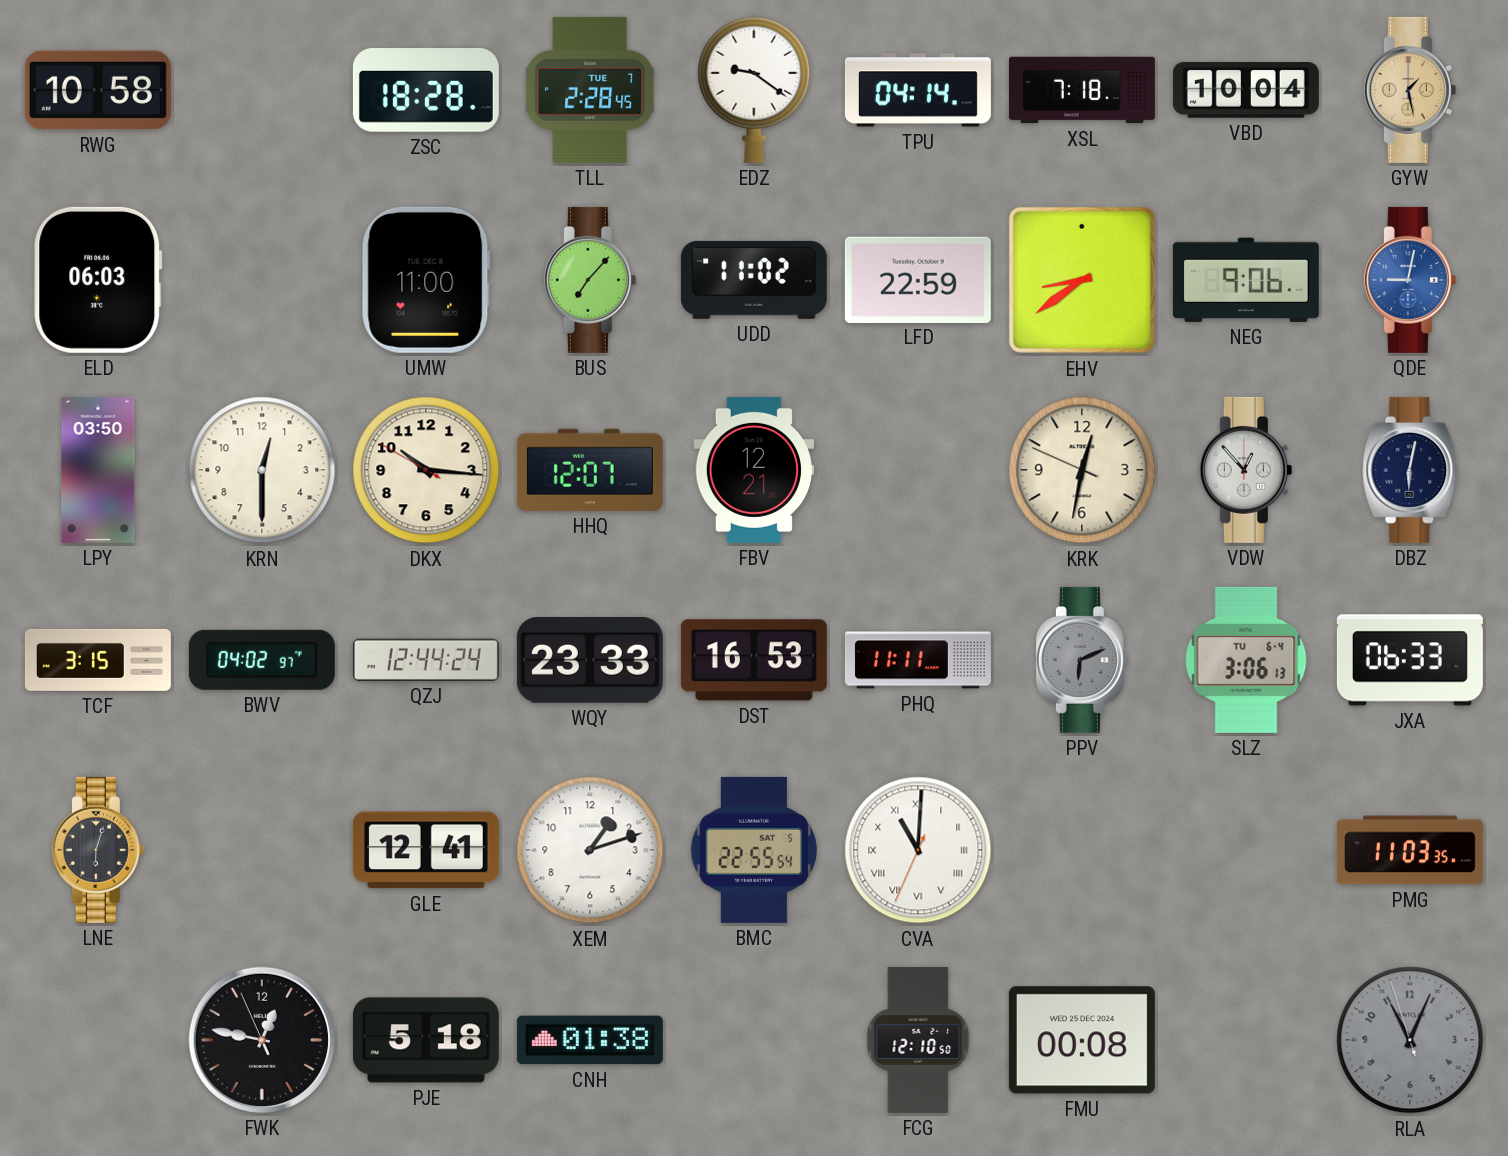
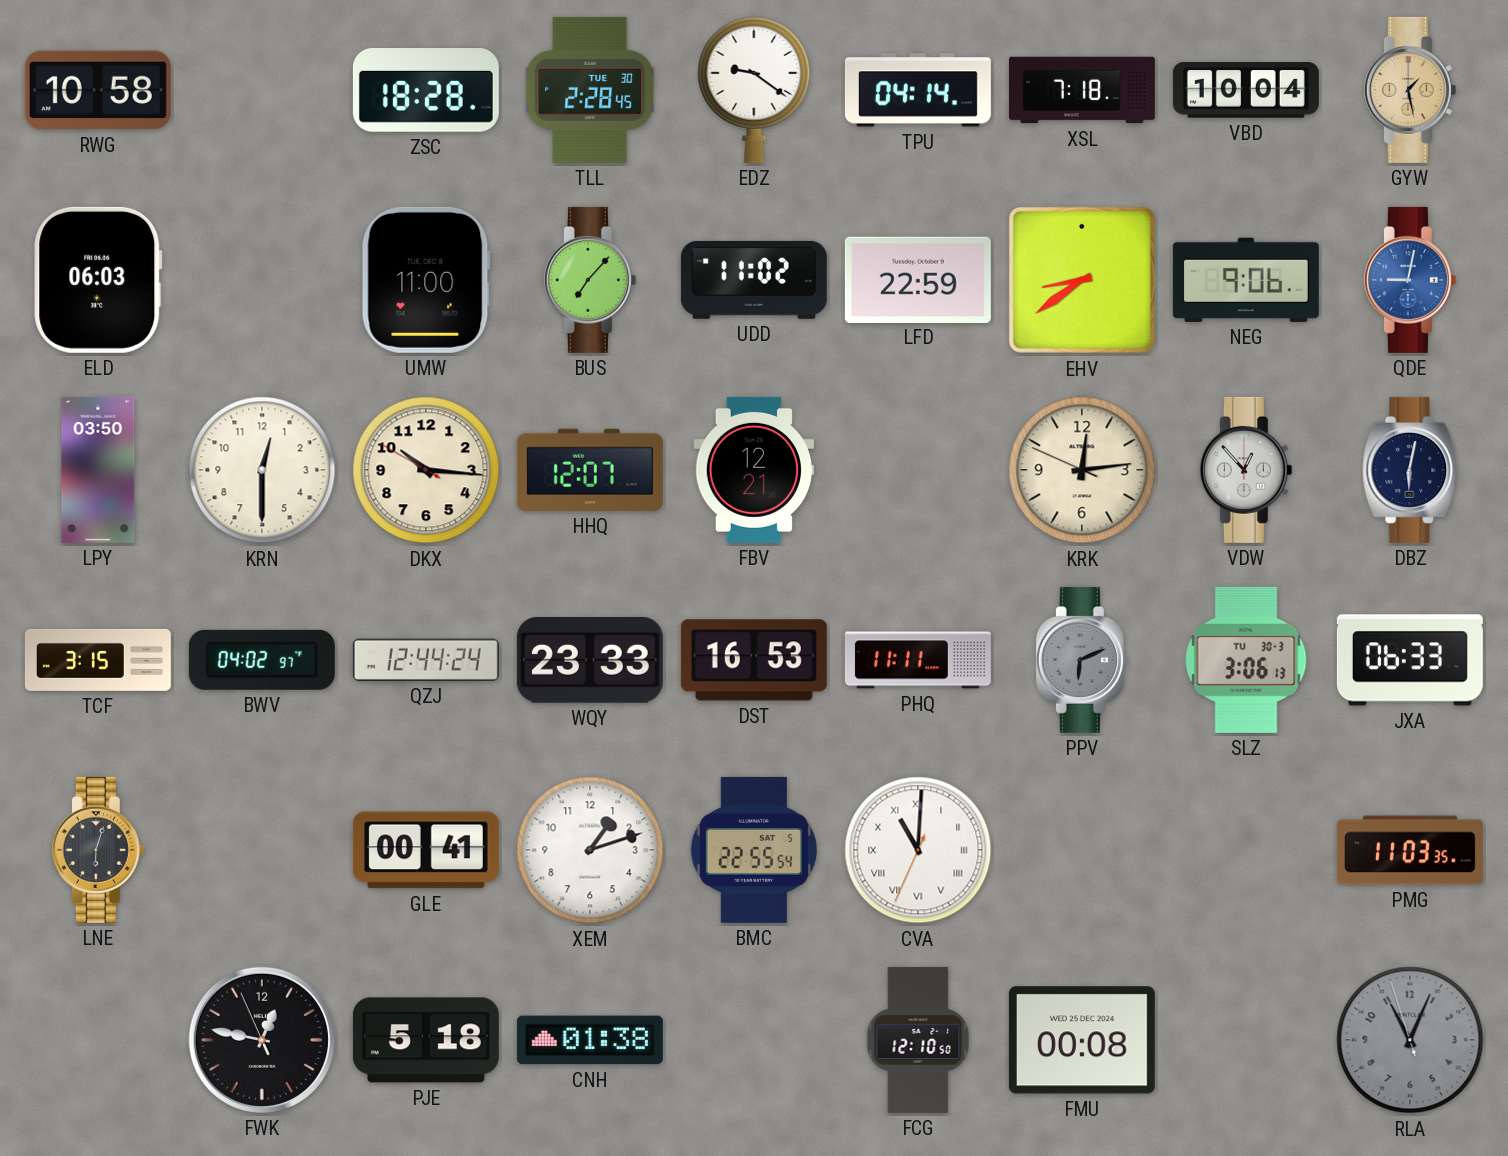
TLL date: TUE 7 -> TUE 30 (590, 90)
KRK: 12:31 -> 12:13 (1082, 470)
SLZ date: TU 6-4 -> TU 30-3 (1246, 660)
GLE: 12:41 -> 00:41 (426, 850)
